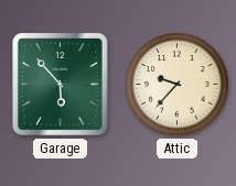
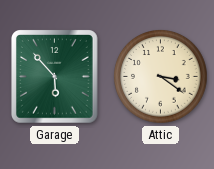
Attic: 9:37 -> 3:21 (161, 77)
